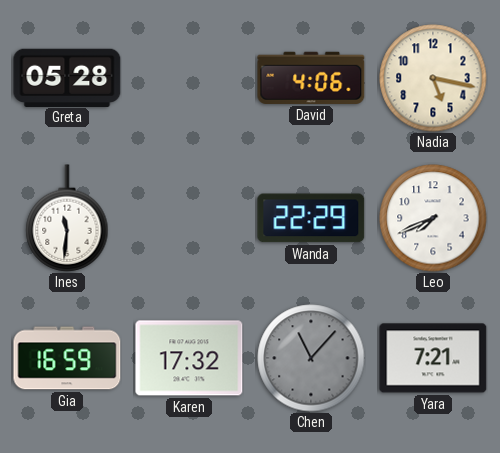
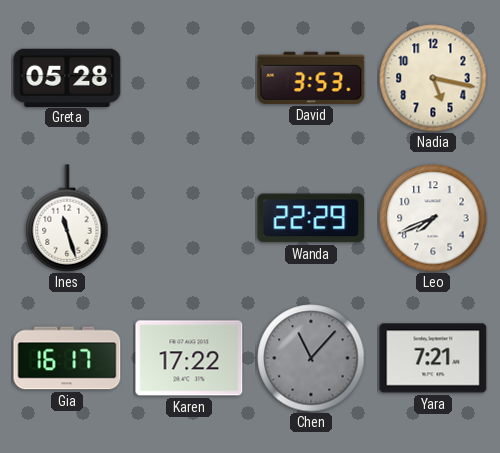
David: 4:06 -> 3:53 (311, 78)
Ines: 11:31 -> 11:27 (67, 218)
Gia: 16:59 -> 16:17 (67, 358)
Karen: 17:32 -> 17:22 (189, 358)
